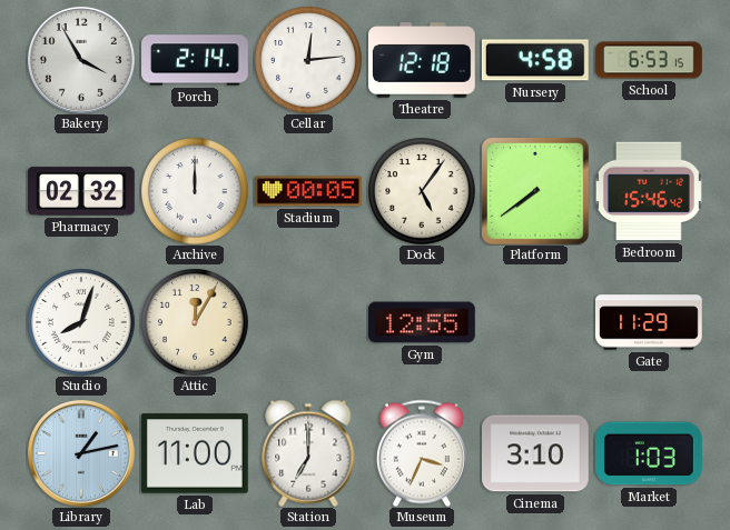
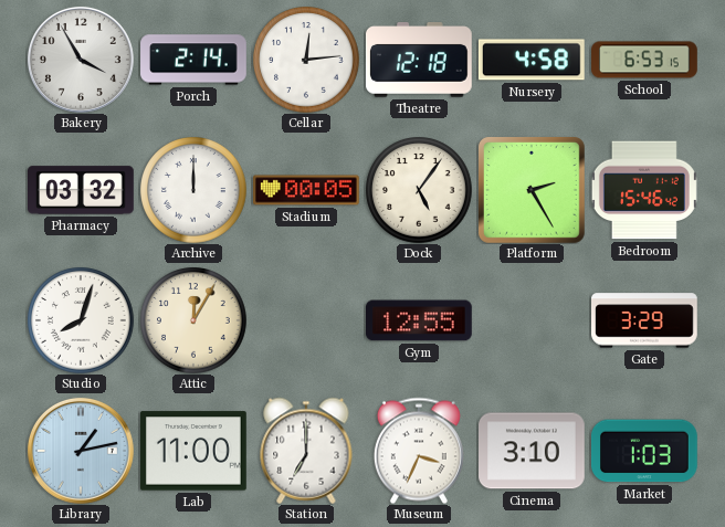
Pharmacy: 02:32 -> 03:32 (82, 190)
Platform: 7:39 -> 2:25 (532, 190)
Gate: 11:29 -> 3:29 (645, 320)
